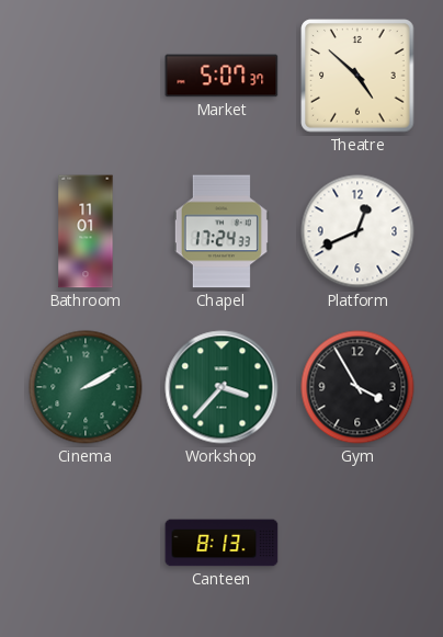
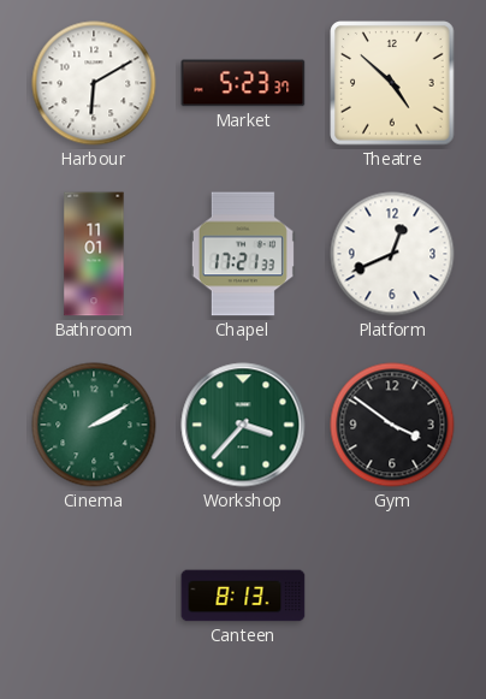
Harbour: none -> 6:10 (94, 83)
Market: 5:07 -> 5:23 (243, 83)
Chapel: 17:24 -> 17:21 (243, 254)
Gym: 3:55 -> 3:51 (392, 425)
